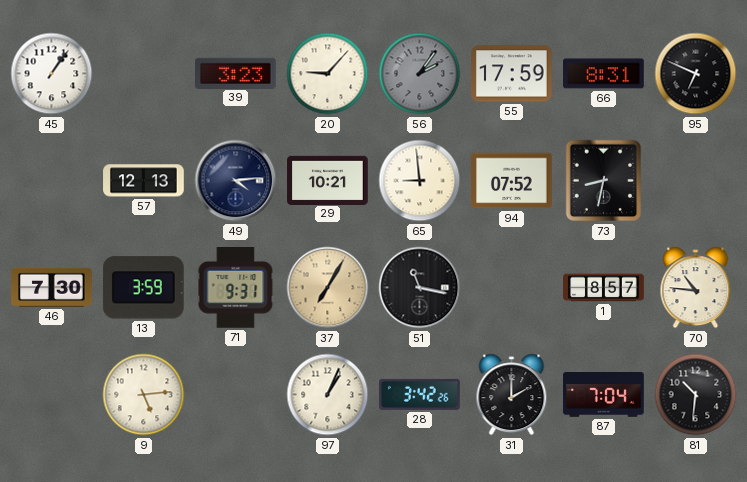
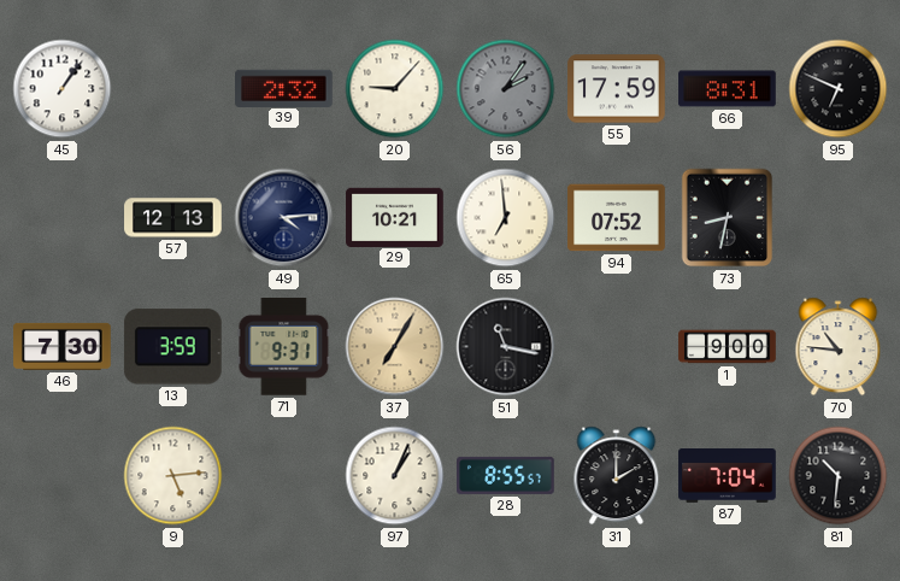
39: 3:23 -> 2:32 (284, 88)
65: 8:59 -> 6:59 (506, 218)
1: 8:57 -> 9:00 (728, 347)
28: 3:42 -> 8:55 (506, 475)
